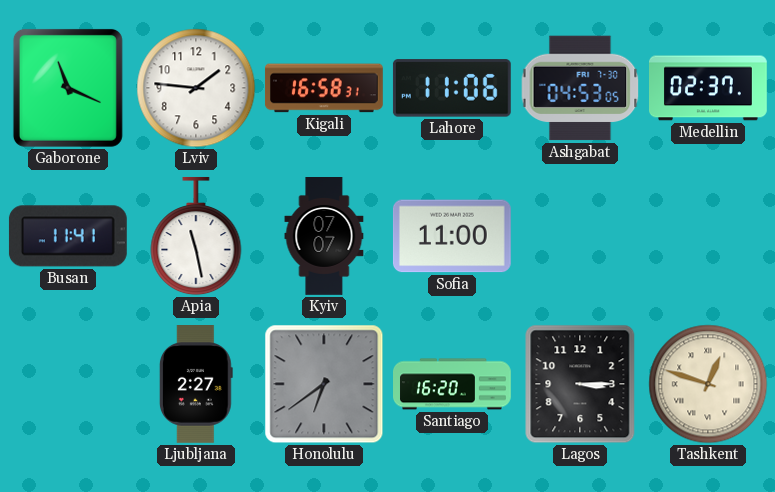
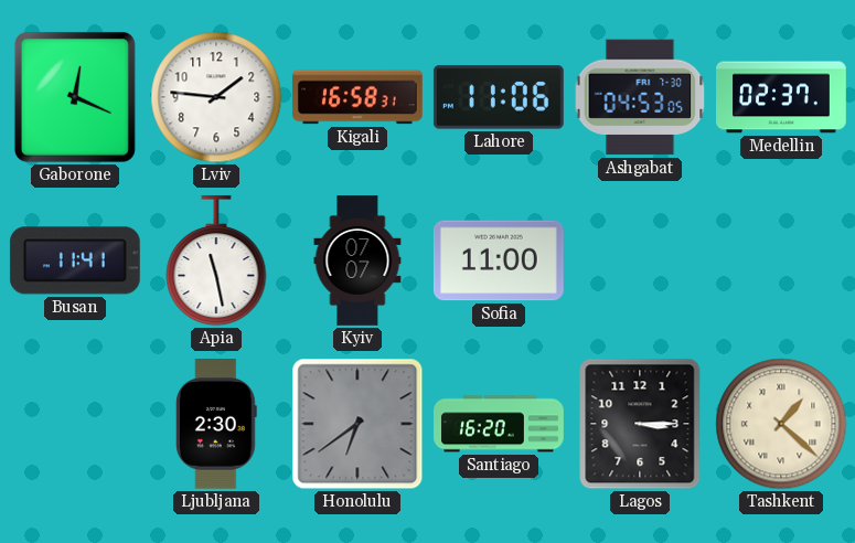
Gaborone: 11:19 -> 12:19 (75, 97)
Ljubljana: 2:27 -> 2:30 (216, 425)
Tashkent: 12:48 -> 1:22 (781, 424)
